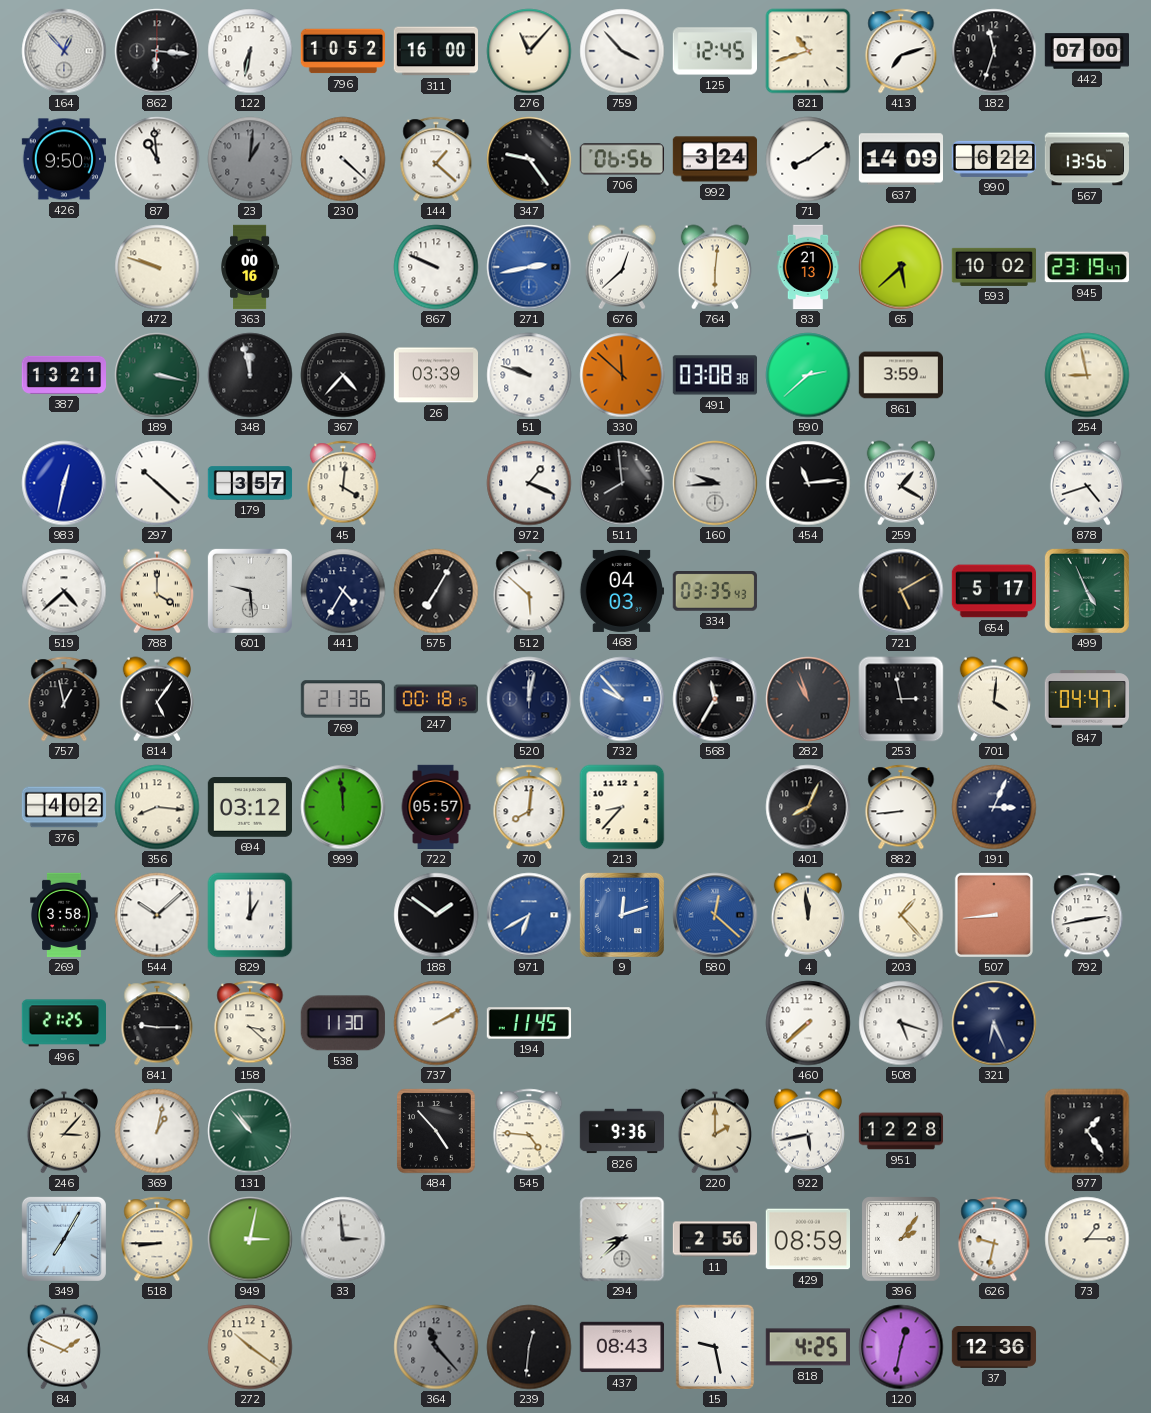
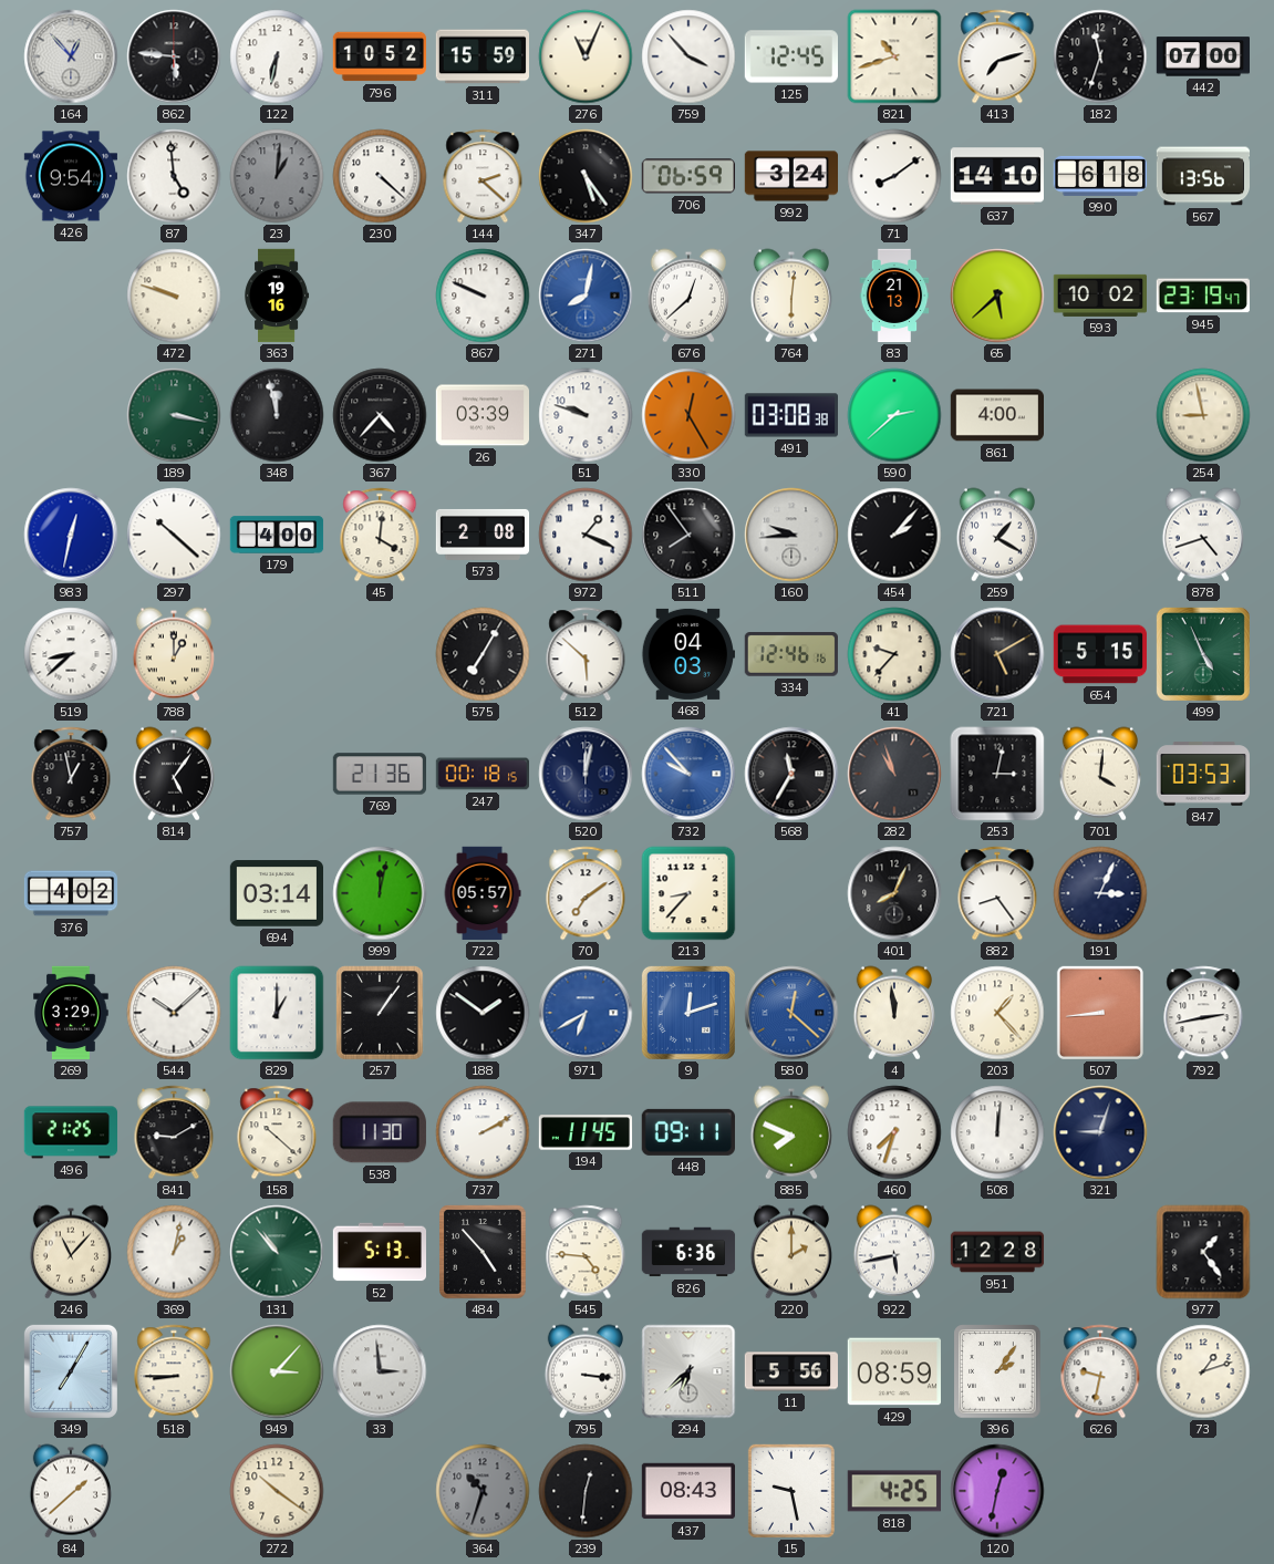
862: 6:16 -> 5:46 (174, 56)
311: 16:00 -> 15:59 (481, 56)
276: 11:07 -> 11:04 (586, 56)
426: 9:50 -> 9:54 (70, 176)
87: 10:59 -> 4:59 (174, 176)
144: 1:22 -> 2:22 (483, 176)
347: 9:24 -> 5:24 (586, 176)
706: 06:56 -> 06:59 (687, 176)
637: 14:09 -> 14:10 (996, 176)
990: 6:22 -> 6:18 (1099, 176)
363: 00:16 -> 19:16 (277, 296)
271: 2:43 -> 8:02 (586, 296)
387: 13:21 -> none (63, 375)
330: 11:52 -> 12:25 (688, 415)
861: 3:59 -> 4:00 (997, 415)
179: 3:57 -> 4:00 (277, 535)
573: none -> 2:08 (483, 535)
511: 7:59 -> 7:54 (688, 535)
454: 11:14 -> 2:07 (894, 535)
519: 4:38 -> 8:38 (71, 654)
788: 4:00 -> 1:00 (174, 654)
601: 9:29 -> none (250, 591)
441: 4:35 -> none (343, 591)
334: 03:35 -> 12:46 (791, 655)
41: none -> 9:37 (894, 654)
654: 5:17 -> 5:15 (1099, 654)
253: 2:58 -> 3:02 (997, 774)
847: 04:47 -> 03:53 (1202, 774)
356: 8:16 -> none (157, 807)
694: 03:12 -> 03:14 (276, 893)
999: 11:59 -> 12:02 (380, 893)
70: 8:01 -> 7:09 (586, 893)
882: 8:44 -> 8:24 (997, 893)
269: 3:58 -> 3:29 (71, 1013)
257: none -> 1:06 (380, 1013)
841: 9:15 -> 9:10 (174, 1132)
158: 3:22 -> 10:22 (277, 1132)
448: none -> 09:11 (688, 1132)
885: none -> 7:49 (791, 1132)
460: 7:38 -> 7:33 (894, 1132)
508: 5:18 -> 12:01 (997, 1132)
321: 6:26 -> 9:03 (1100, 1132)
246: 3:07 -> 11:07 (71, 1252)
52: none -> 5:13 (379, 1252)
826: 9:36 -> 6:36 (688, 1252)
949: 3:02 -> 3:07 (277, 1371)
795: none -> 3:16 (586, 1371)
294: 8:38 -> 6:38 (688, 1371)
11: 2:56 -> 5:56 (790, 1371)
73: 1:15 -> 1:12 (1203, 1371)
84: 1:49 -> 1:38 (71, 1491)
364: 11:23 -> 10:33 (483, 1491)
37: 12:36 -> none (994, 1348)
